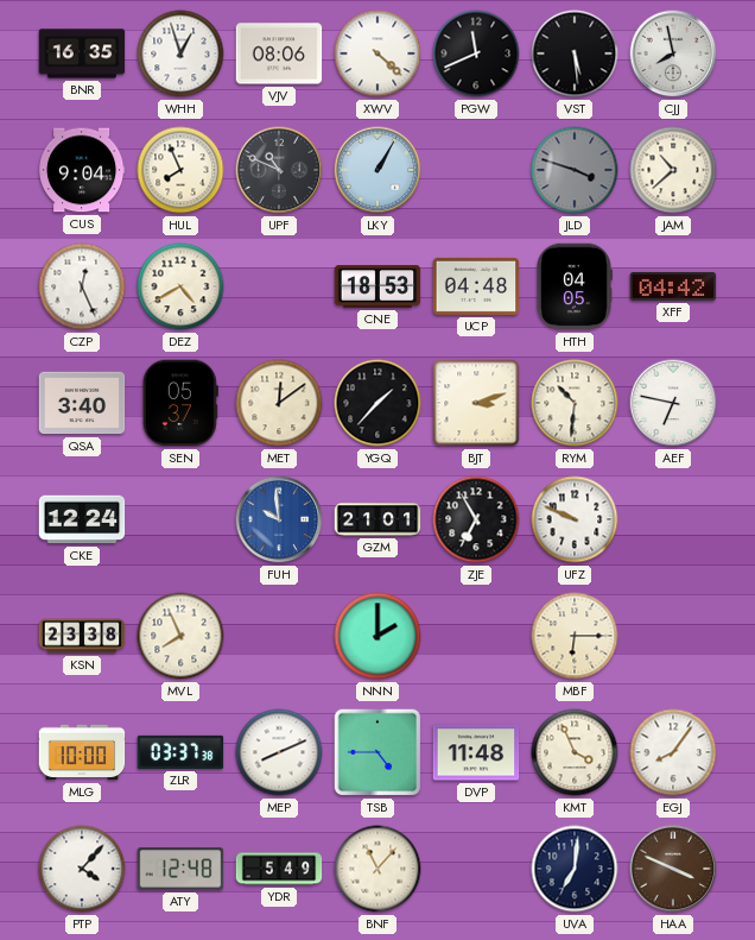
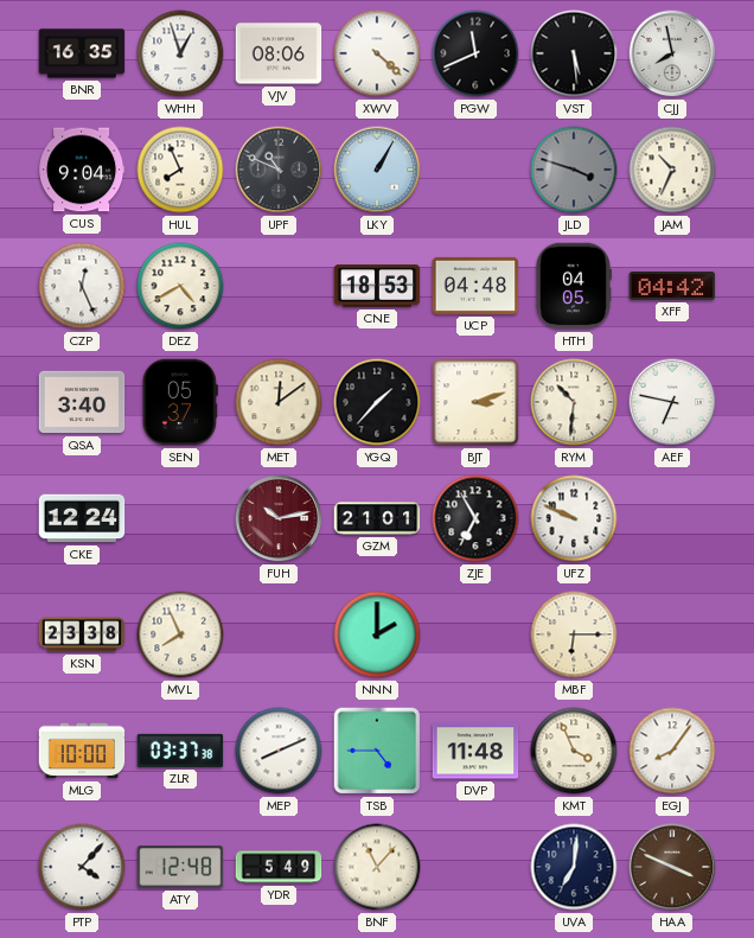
JAM: 10:38 -> 10:34 (672, 170)
FUH: 9:59 -> 10:13 (279, 518)
FUH dial: blue -> burgundy (279, 518)
